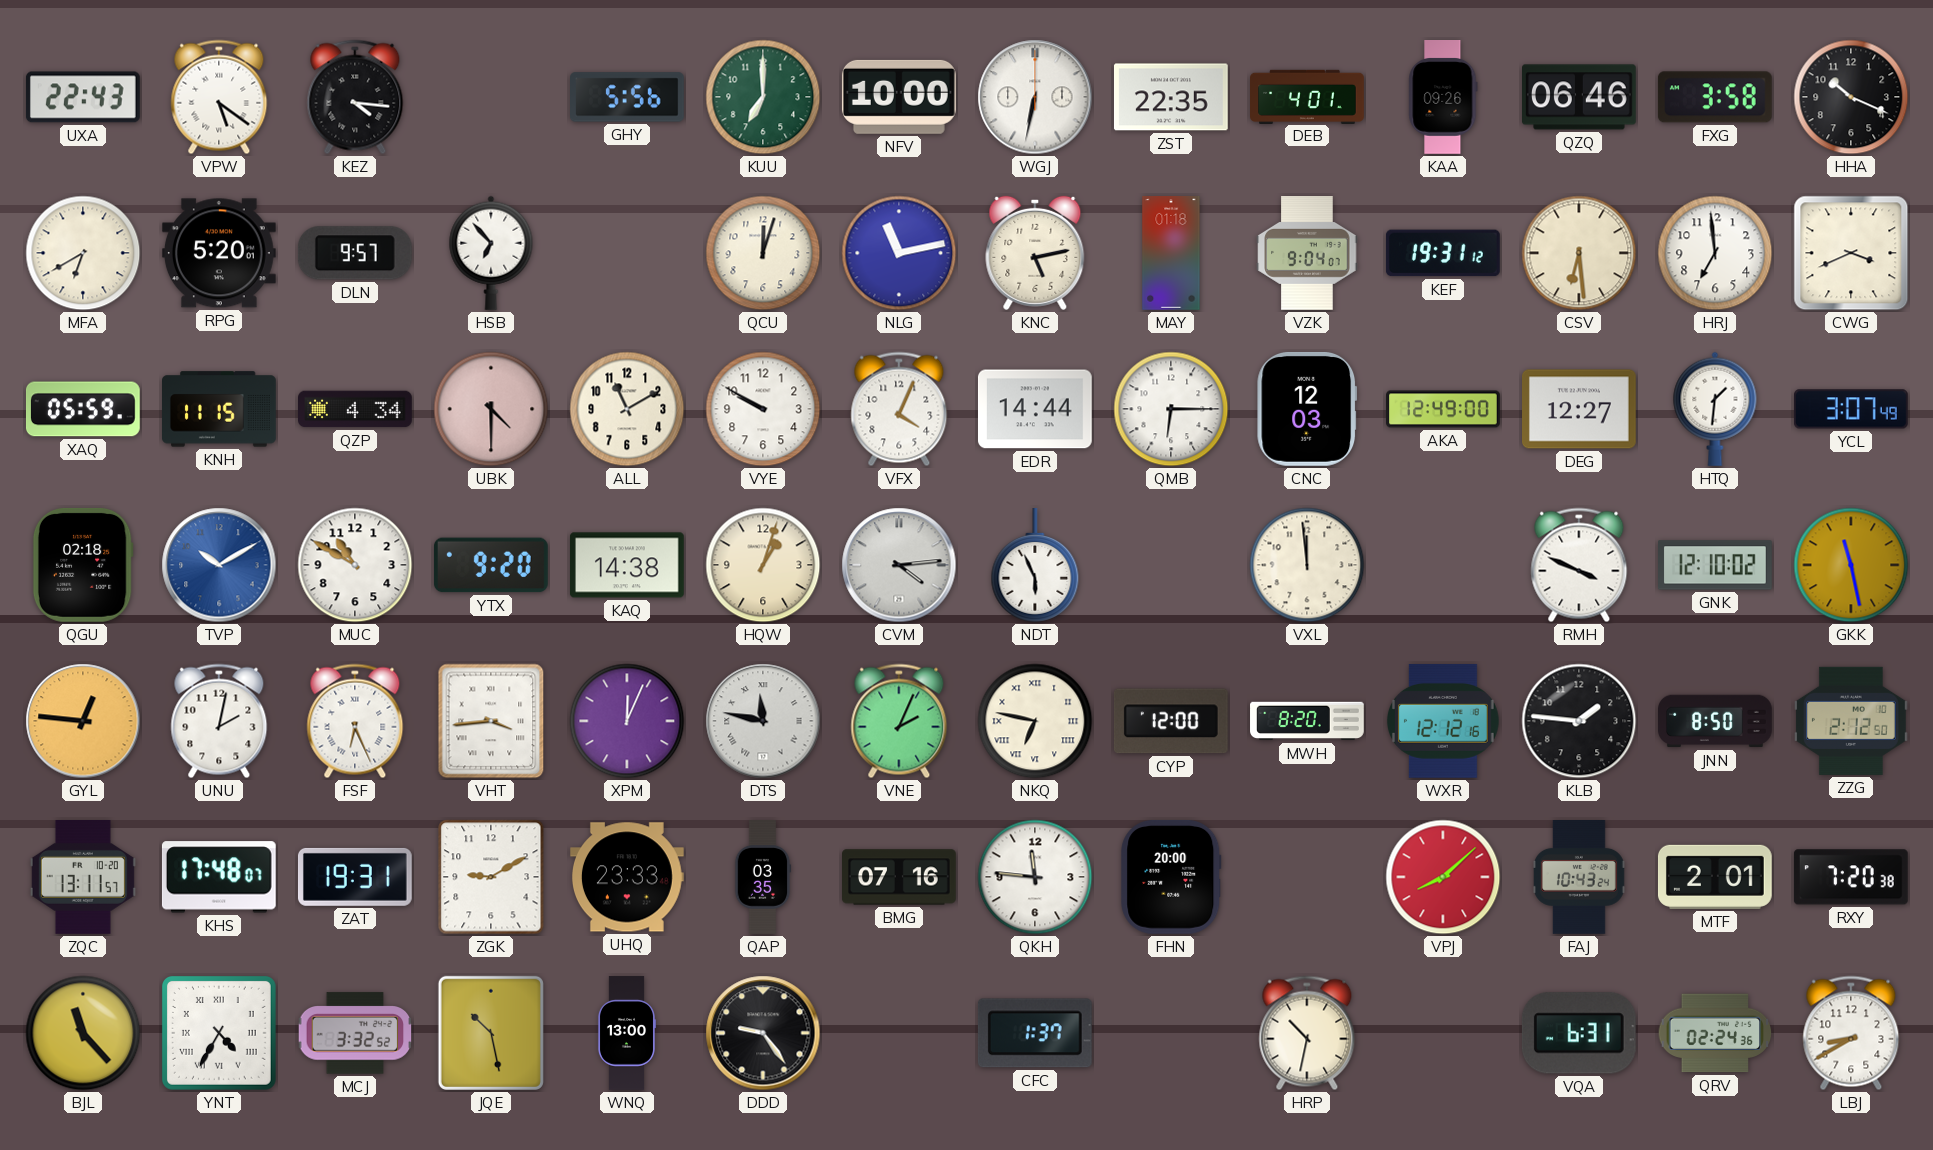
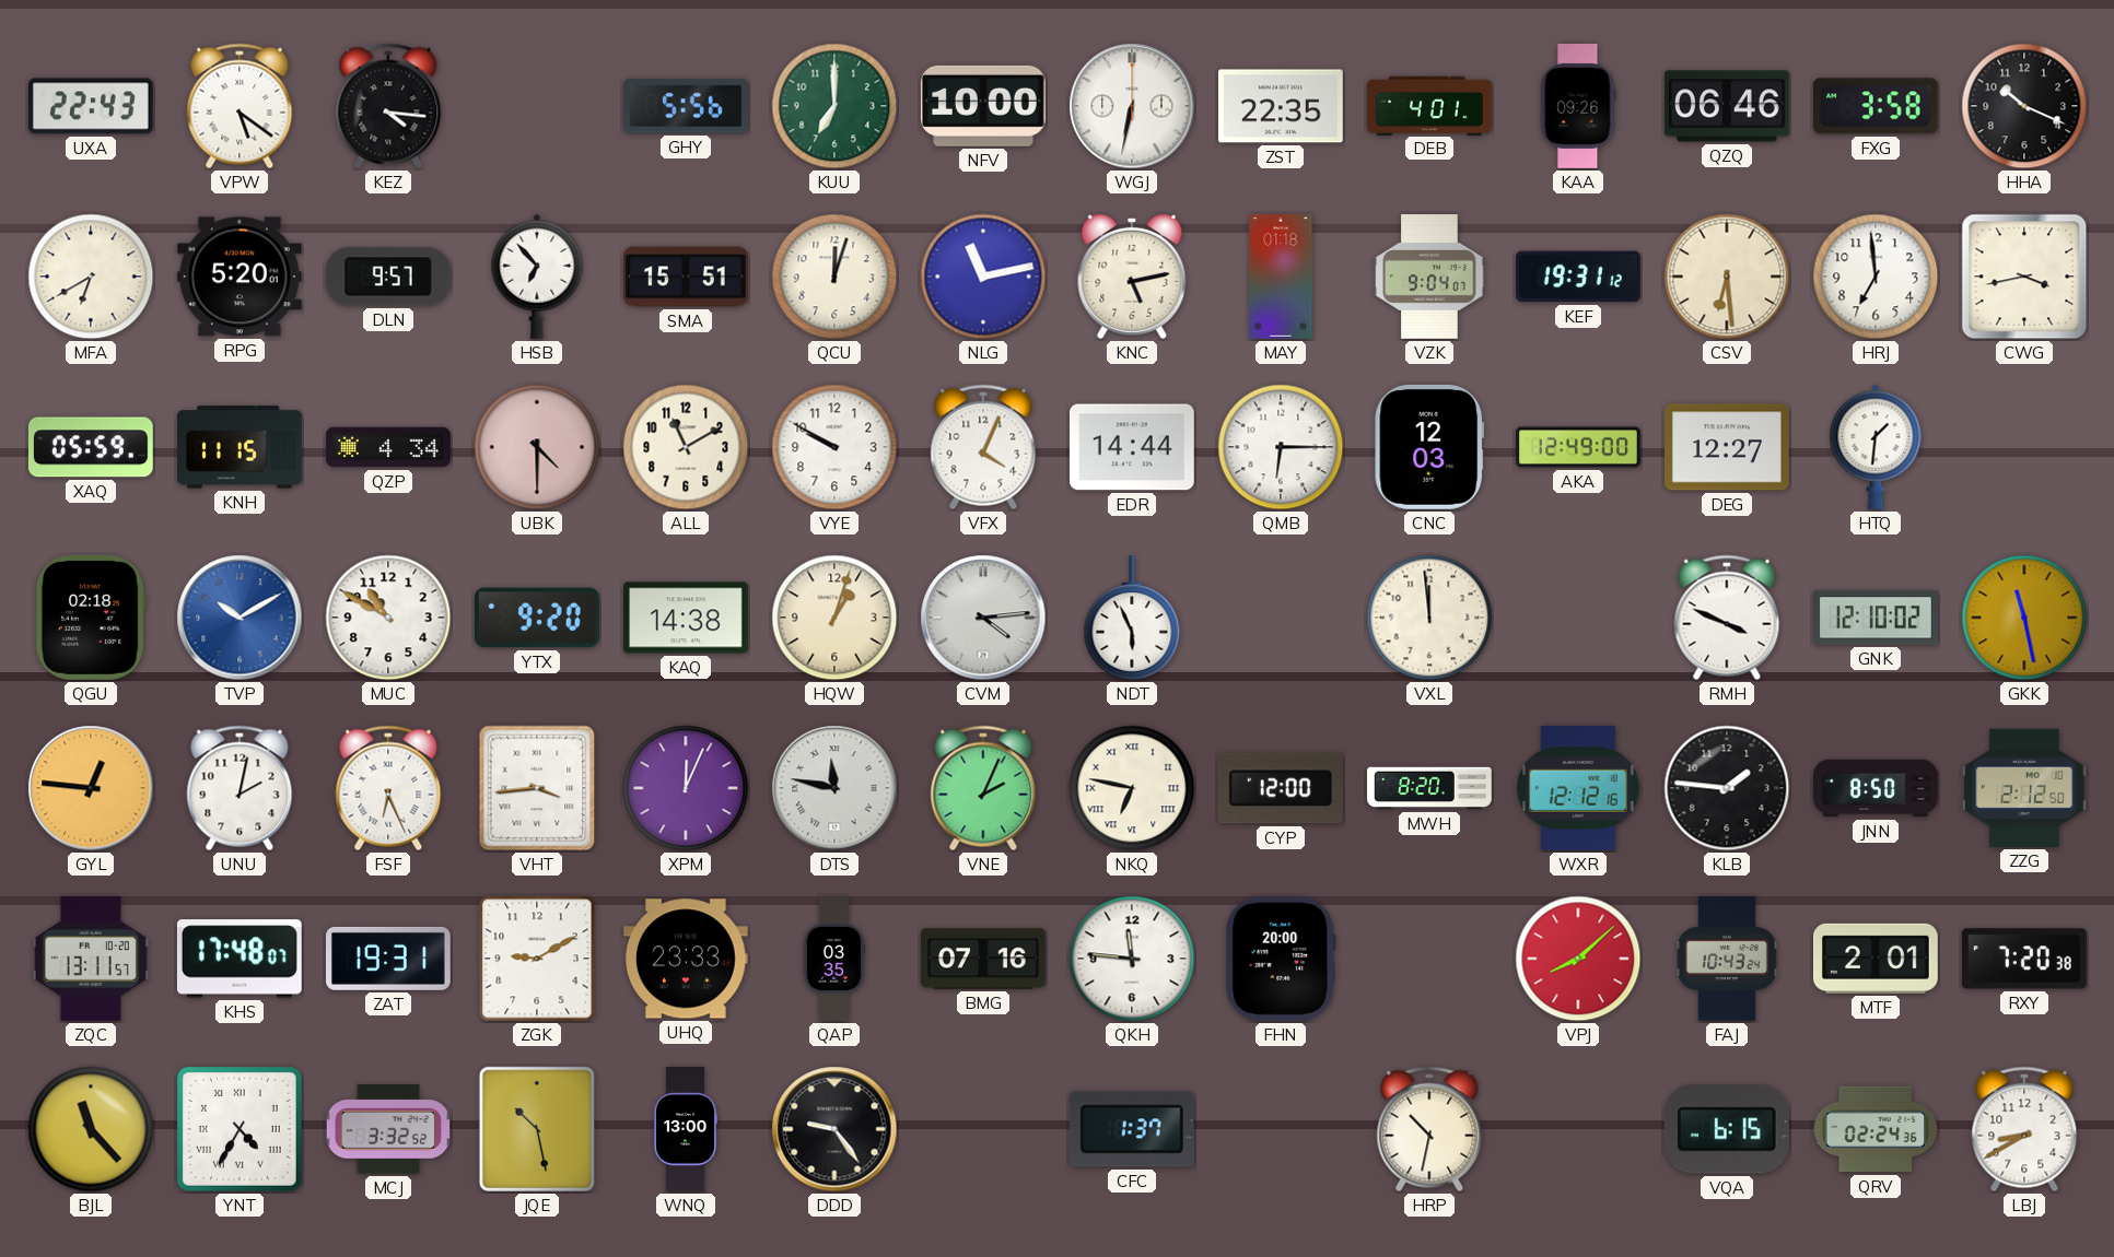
SMA: none -> 15:51 (687, 277)
CWG: 3:41 -> 3:43 (2024, 277)
YCL: 3:07 -> none (1852, 409)
VQA: 6:31 -> 6:15 (1727, 1129)
